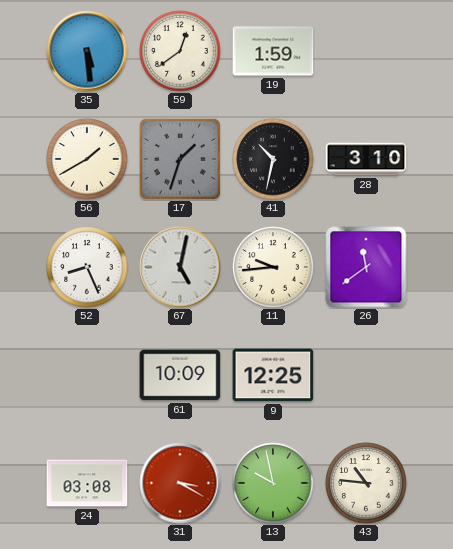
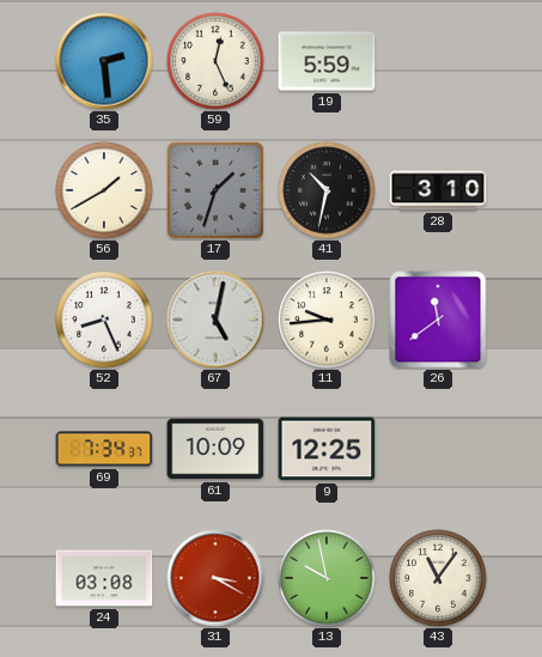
35: 5:29 -> 2:29 (104, 61)
59: 12:39 -> 12:26 (215, 61)
19: 1:59 -> 5:59 (327, 61)
69: none -> 7:34 (104, 449)
43: 10:46 -> 11:06 (438, 578)
